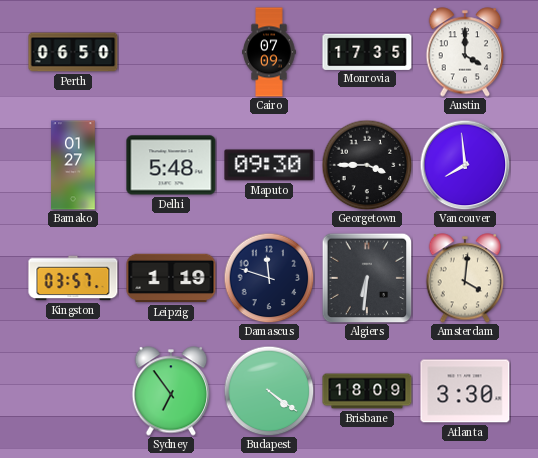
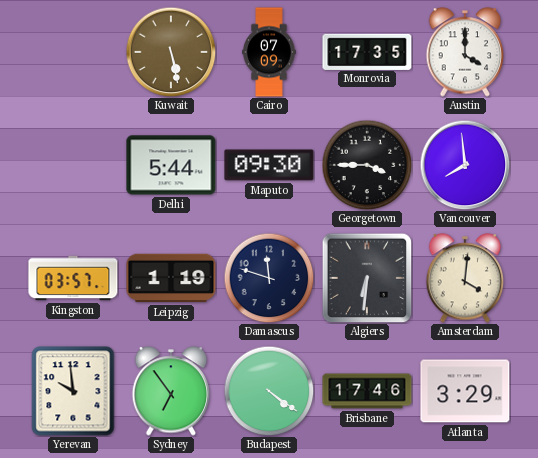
Perth: 06:50 -> none (73, 52)
Kuwait: none -> 5:28 (171, 52)
Bamako: 01:27 -> none (73, 165)
Delhi: 5:48 -> 5:44 (171, 165)
Yerevan: none -> 9:59 (73, 391)
Brisbane: 18:09 -> 17:46 (367, 391)
Atlanta: 3:30 -> 3:29 (465, 391)
